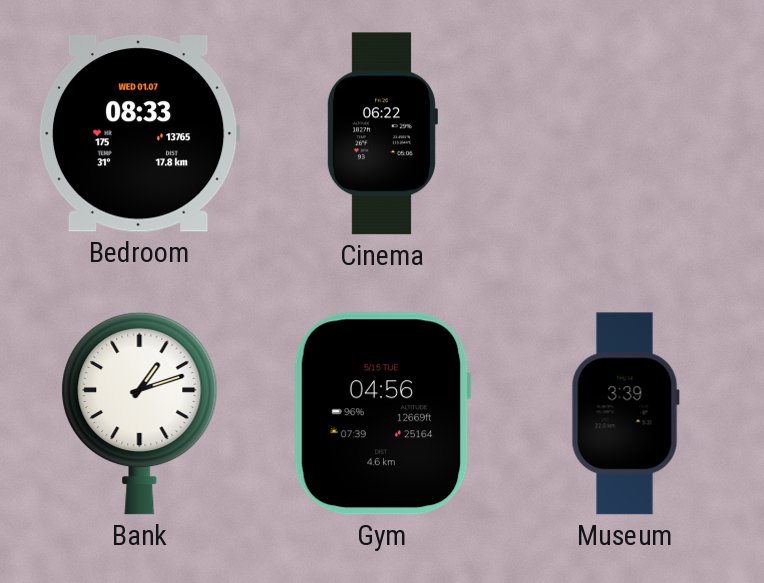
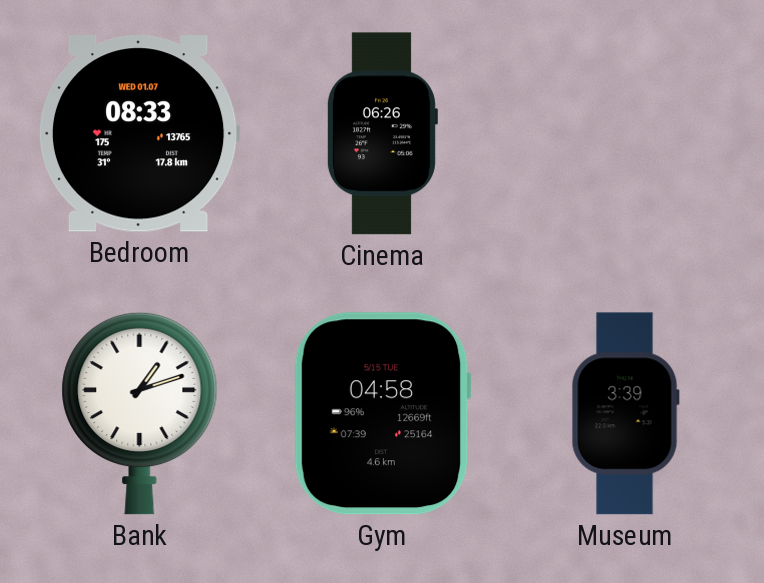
Cinema: 06:22 -> 06:26 (382, 134)
Gym: 04:56 -> 04:58 (382, 414)
